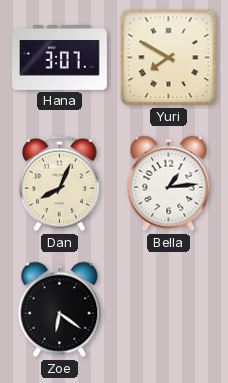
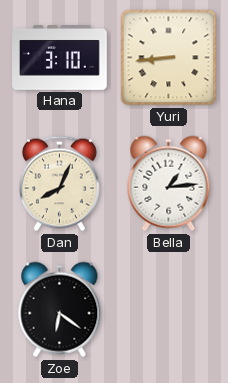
Hana: 3:07 -> 3:10 (60, 58)
Yuri: 7:50 -> 8:44 (169, 58)
